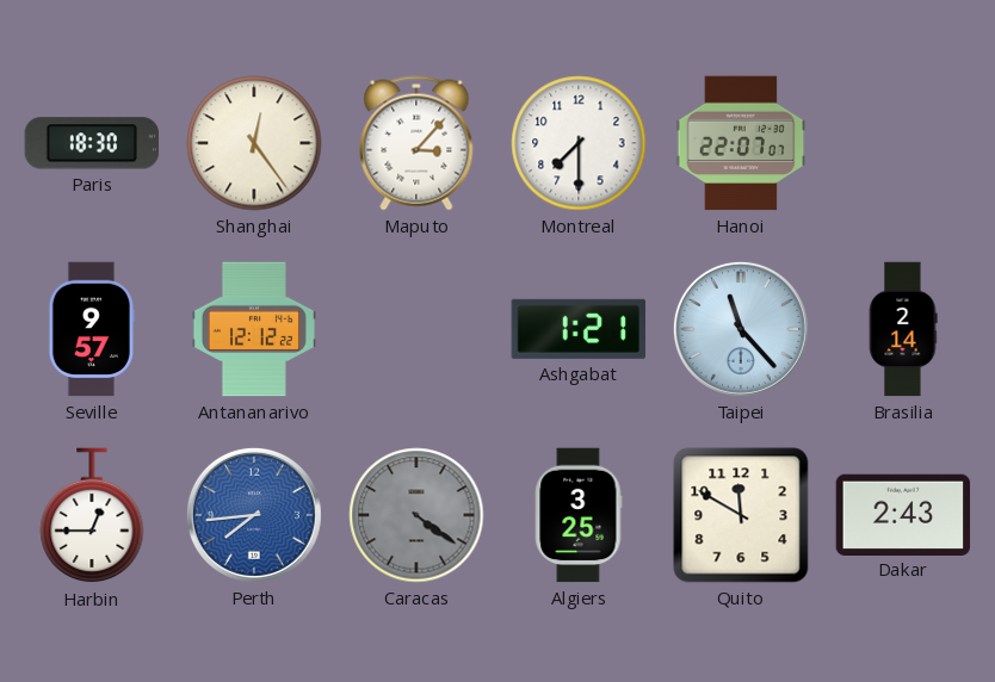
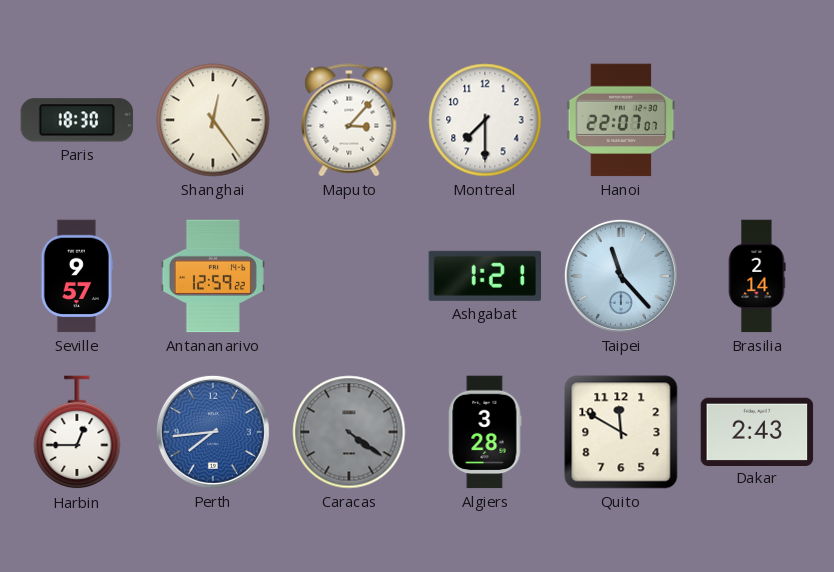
Antananarivo: 12:12 -> 12:59 (213, 276)
Algiers: 3:25 -> 3:28 (485, 432)
